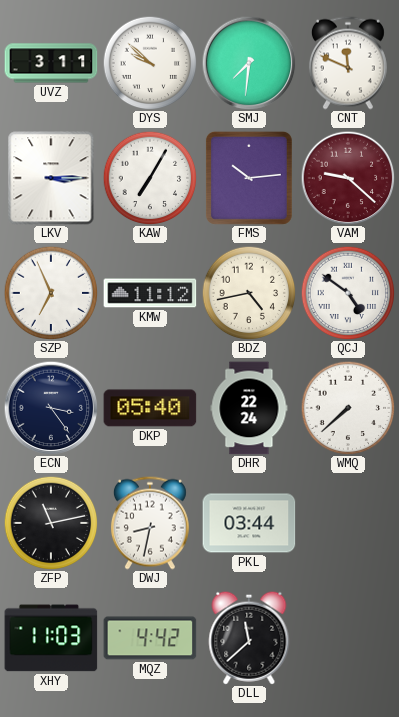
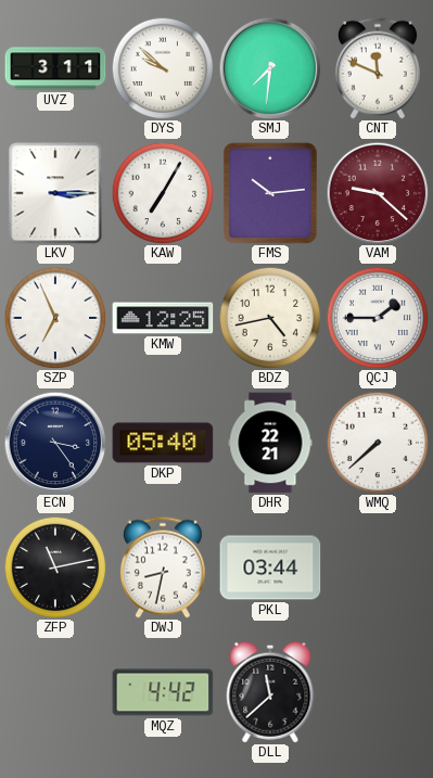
KMW: 11:12 -> 12:25 (163, 318)
QCJ: 4:51 -> 1:45 (378, 318)
DHR: 22:24 -> 22:21 (270, 443)
XHY: 11:03 -> none (51, 638)
